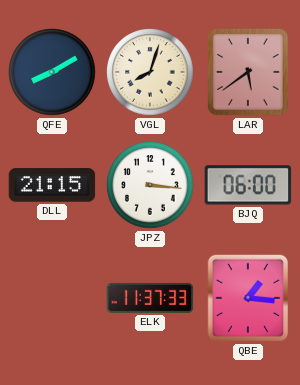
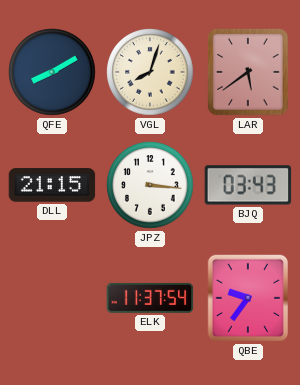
BJQ: 06:00 -> 03:43 (248, 185)
ELK: 11:37:33 -> 11:37:54 (150, 298)
QBE: 1:16 -> 9:36 (248, 298)
